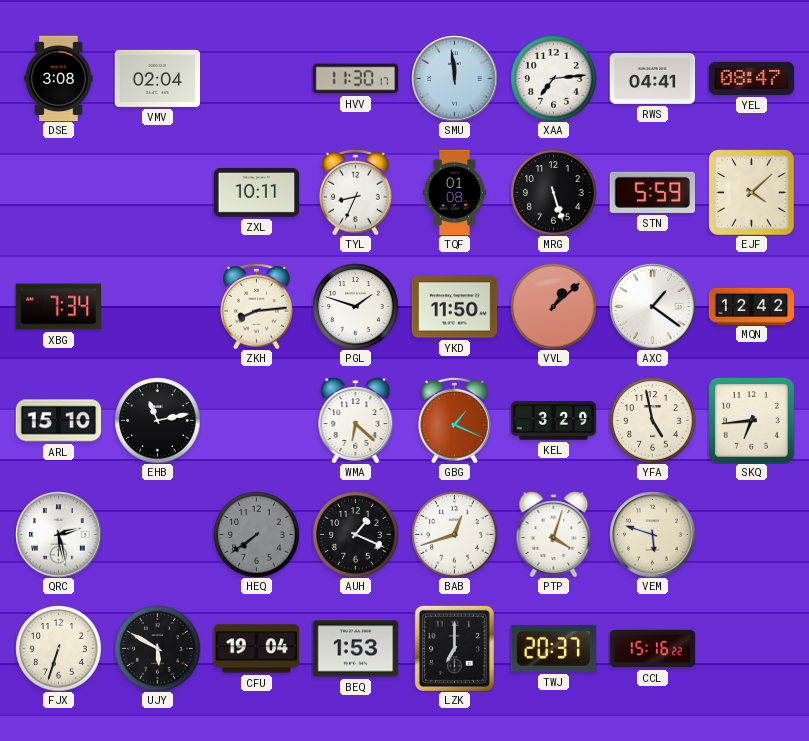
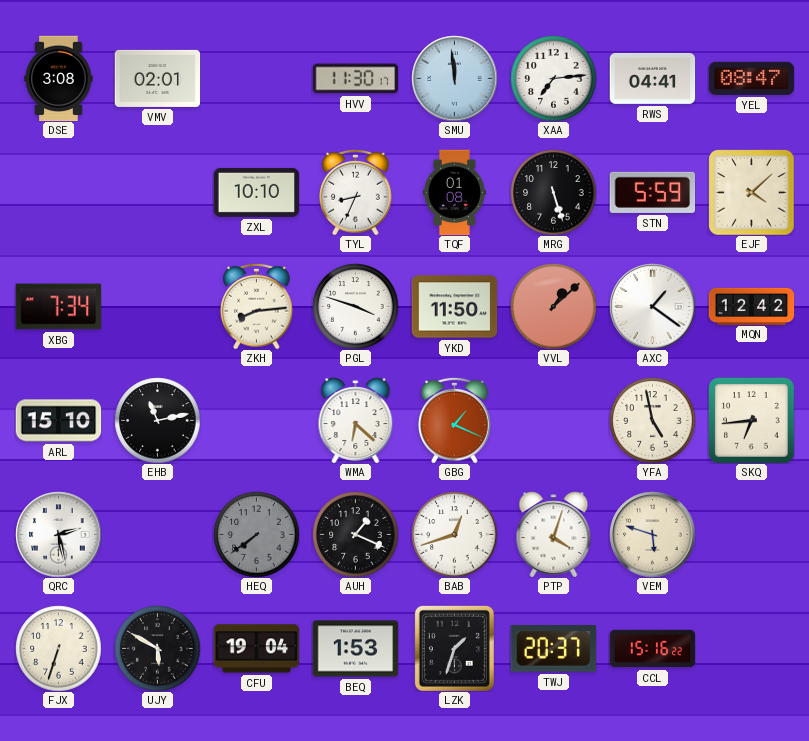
VMV: 02:04 -> 02:01 (157, 78)
ZXL: 10:11 -> 10:10 (256, 192)
PGL: 1:48 -> 3:48 (355, 306)
KEL: 3:29 -> none (553, 421)
LZK: 7:00 -> 1:33 (454, 648)
